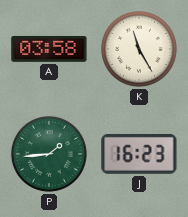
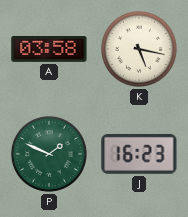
K: 11:25 -> 5:17 (139, 49)
P: 1:44 -> 1:49 (49, 154)
